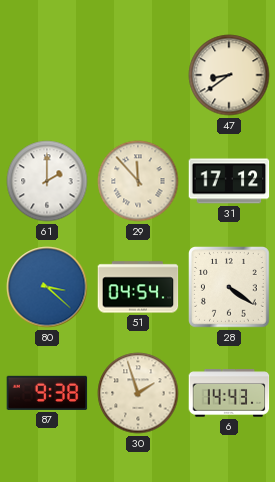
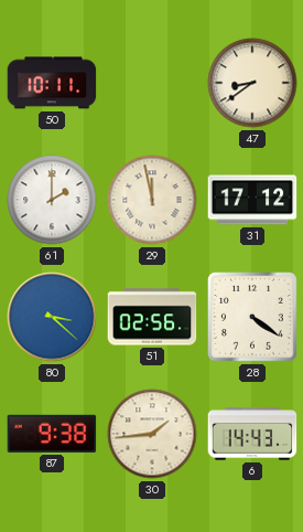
50: none -> 10:11 (52, 83)
29: 11:53 -> 11:58 (152, 200)
51: 04:54 -> 02:56 (152, 317)
30: 1:57 -> 1:44 (152, 434)
